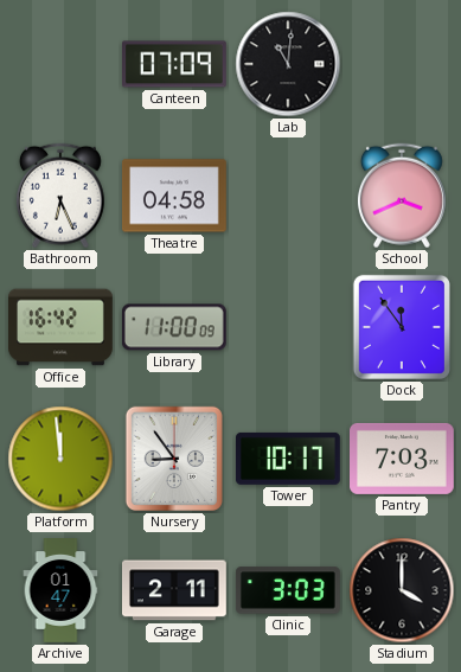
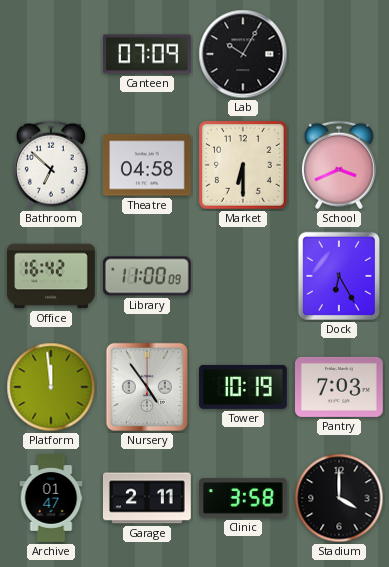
Lab: 11:01 -> 10:05 (243, 54)
Bathroom: 6:26 -> 6:52 (51, 165)
Market: none -> 6:30 (244, 166)
Dock: 11:54 -> 6:25 (339, 276)
Nursery: 8:54 -> 4:54 (147, 387)
Tower: 10:17 -> 10:19 (243, 387)
Clinic: 3:03 -> 3:58 (243, 498)
